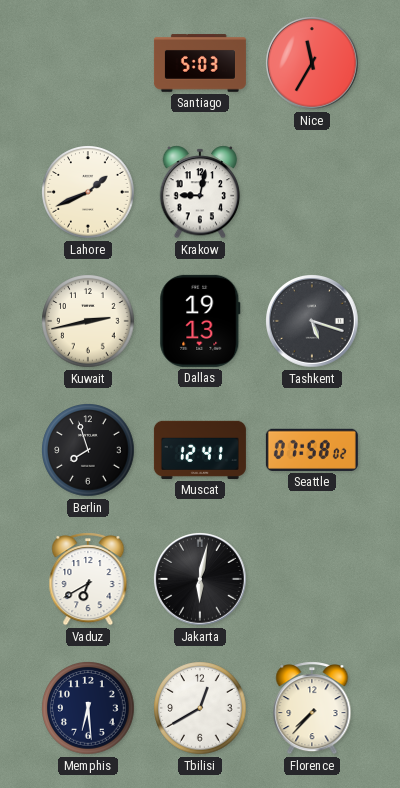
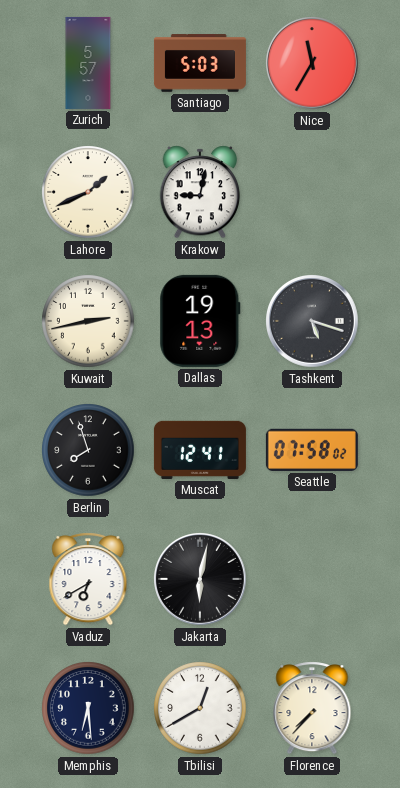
Zurich: none -> 5:57 (88, 63)
